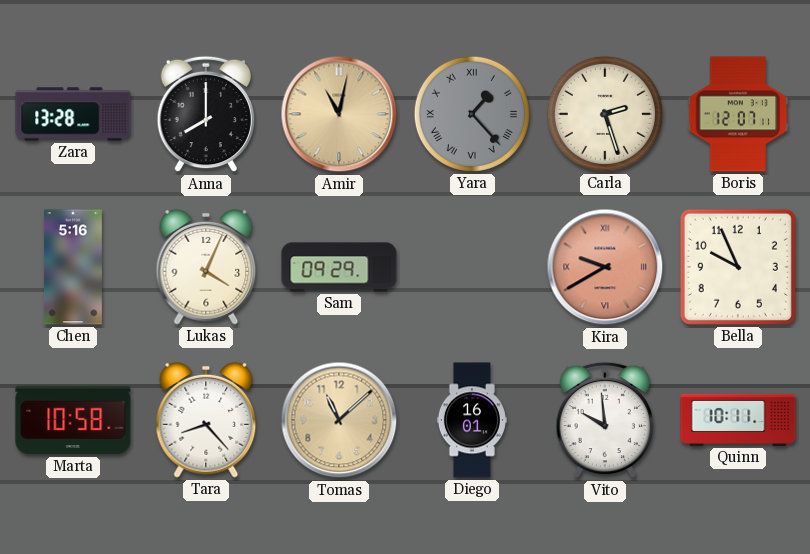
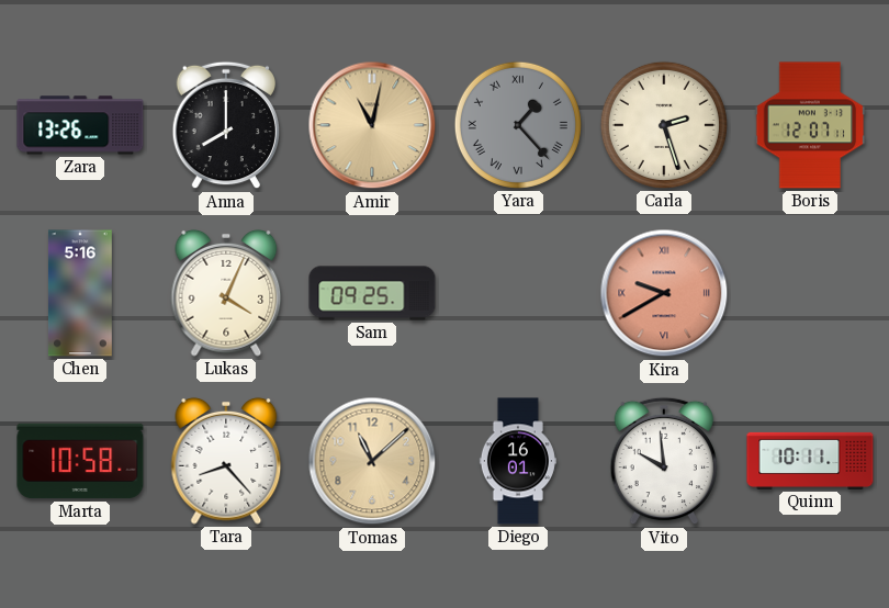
Zara: 13:28 -> 13:26 (80, 125)
Sam: 09:29 -> 09:25 (372, 293)
Bella: 9:56 -> none (738, 267)
